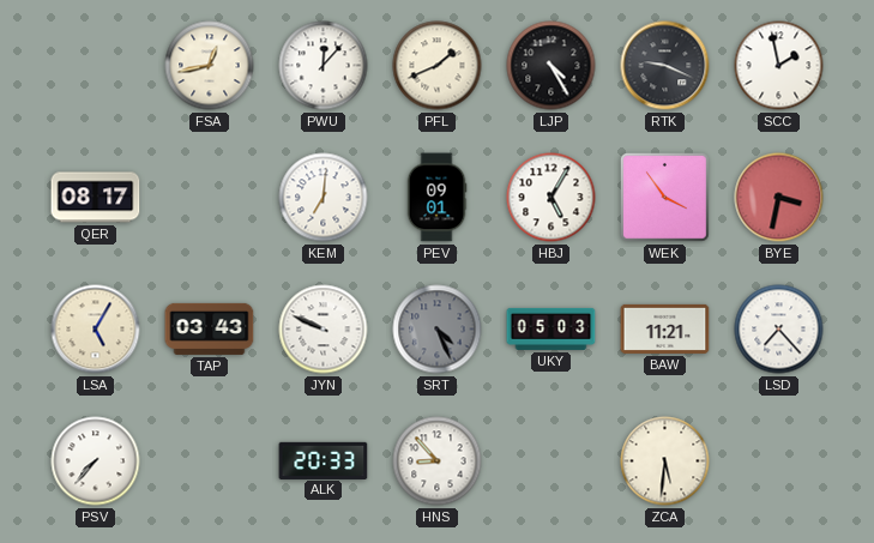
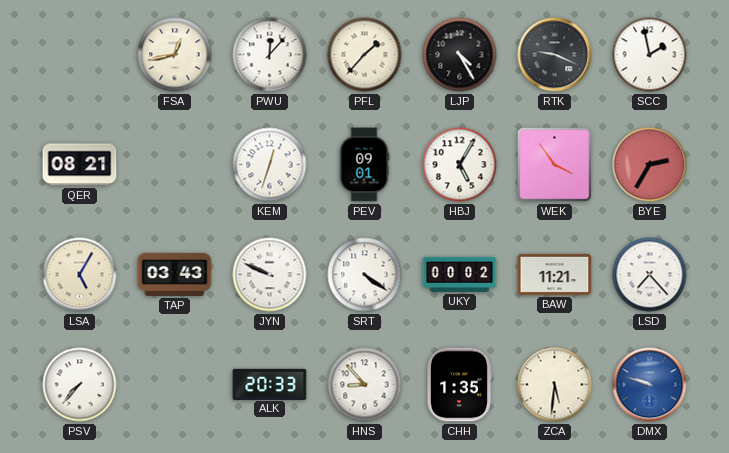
PFL: 1:41 -> 1:37 (365, 55)
QER: 08:17 -> 08:21 (80, 165)
KEM: 7:01 -> 12:33 (270, 165)
BYE: 3:32 -> 2:35 (650, 165)
SRT: 4:26 -> 4:21 (365, 275)
SRT dial: grey -> white (365, 275)
UKY: 05:03 -> 00:02 (460, 274)
CHH: none -> 1:35 (460, 385)
DMX: none -> 9:48 (650, 385)
